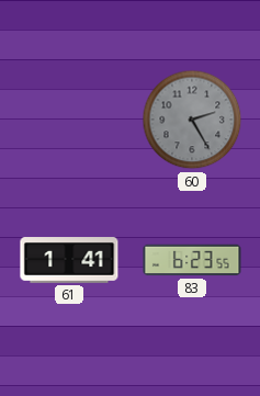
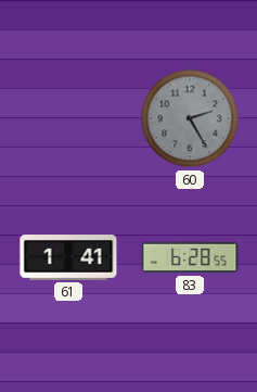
83: 6:23 -> 6:28 (190, 257)
